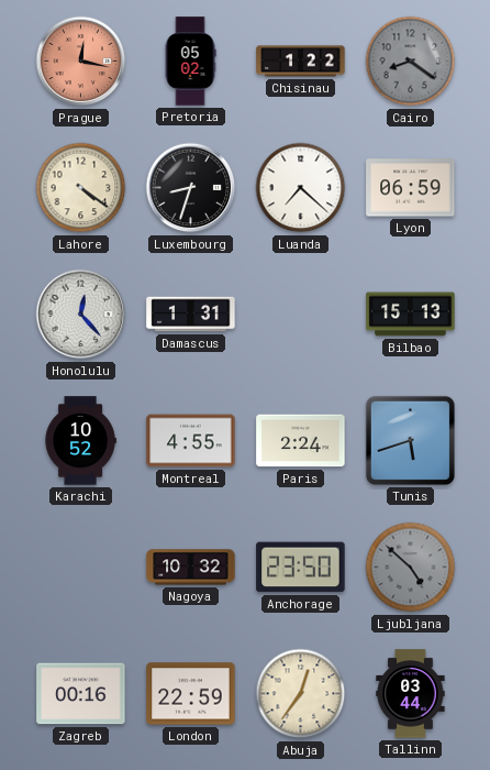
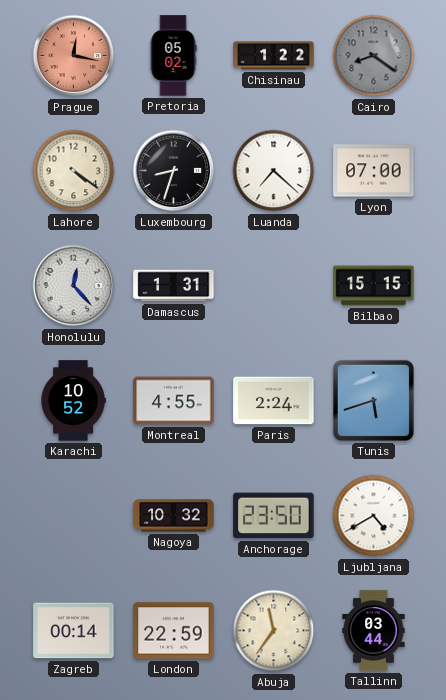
Lyon: 06:59 -> 07:00 (374, 171)
Bilbao: 15:13 -> 15:15 (374, 286)
Ljubljana: 4:52 -> 4:40 (374, 516)
Ljubljana dial: grey -> white (374, 516)
Zagreb: 00:16 -> 00:14 (74, 631)
Abuja: 12:36 -> 11:36 (274, 631)
